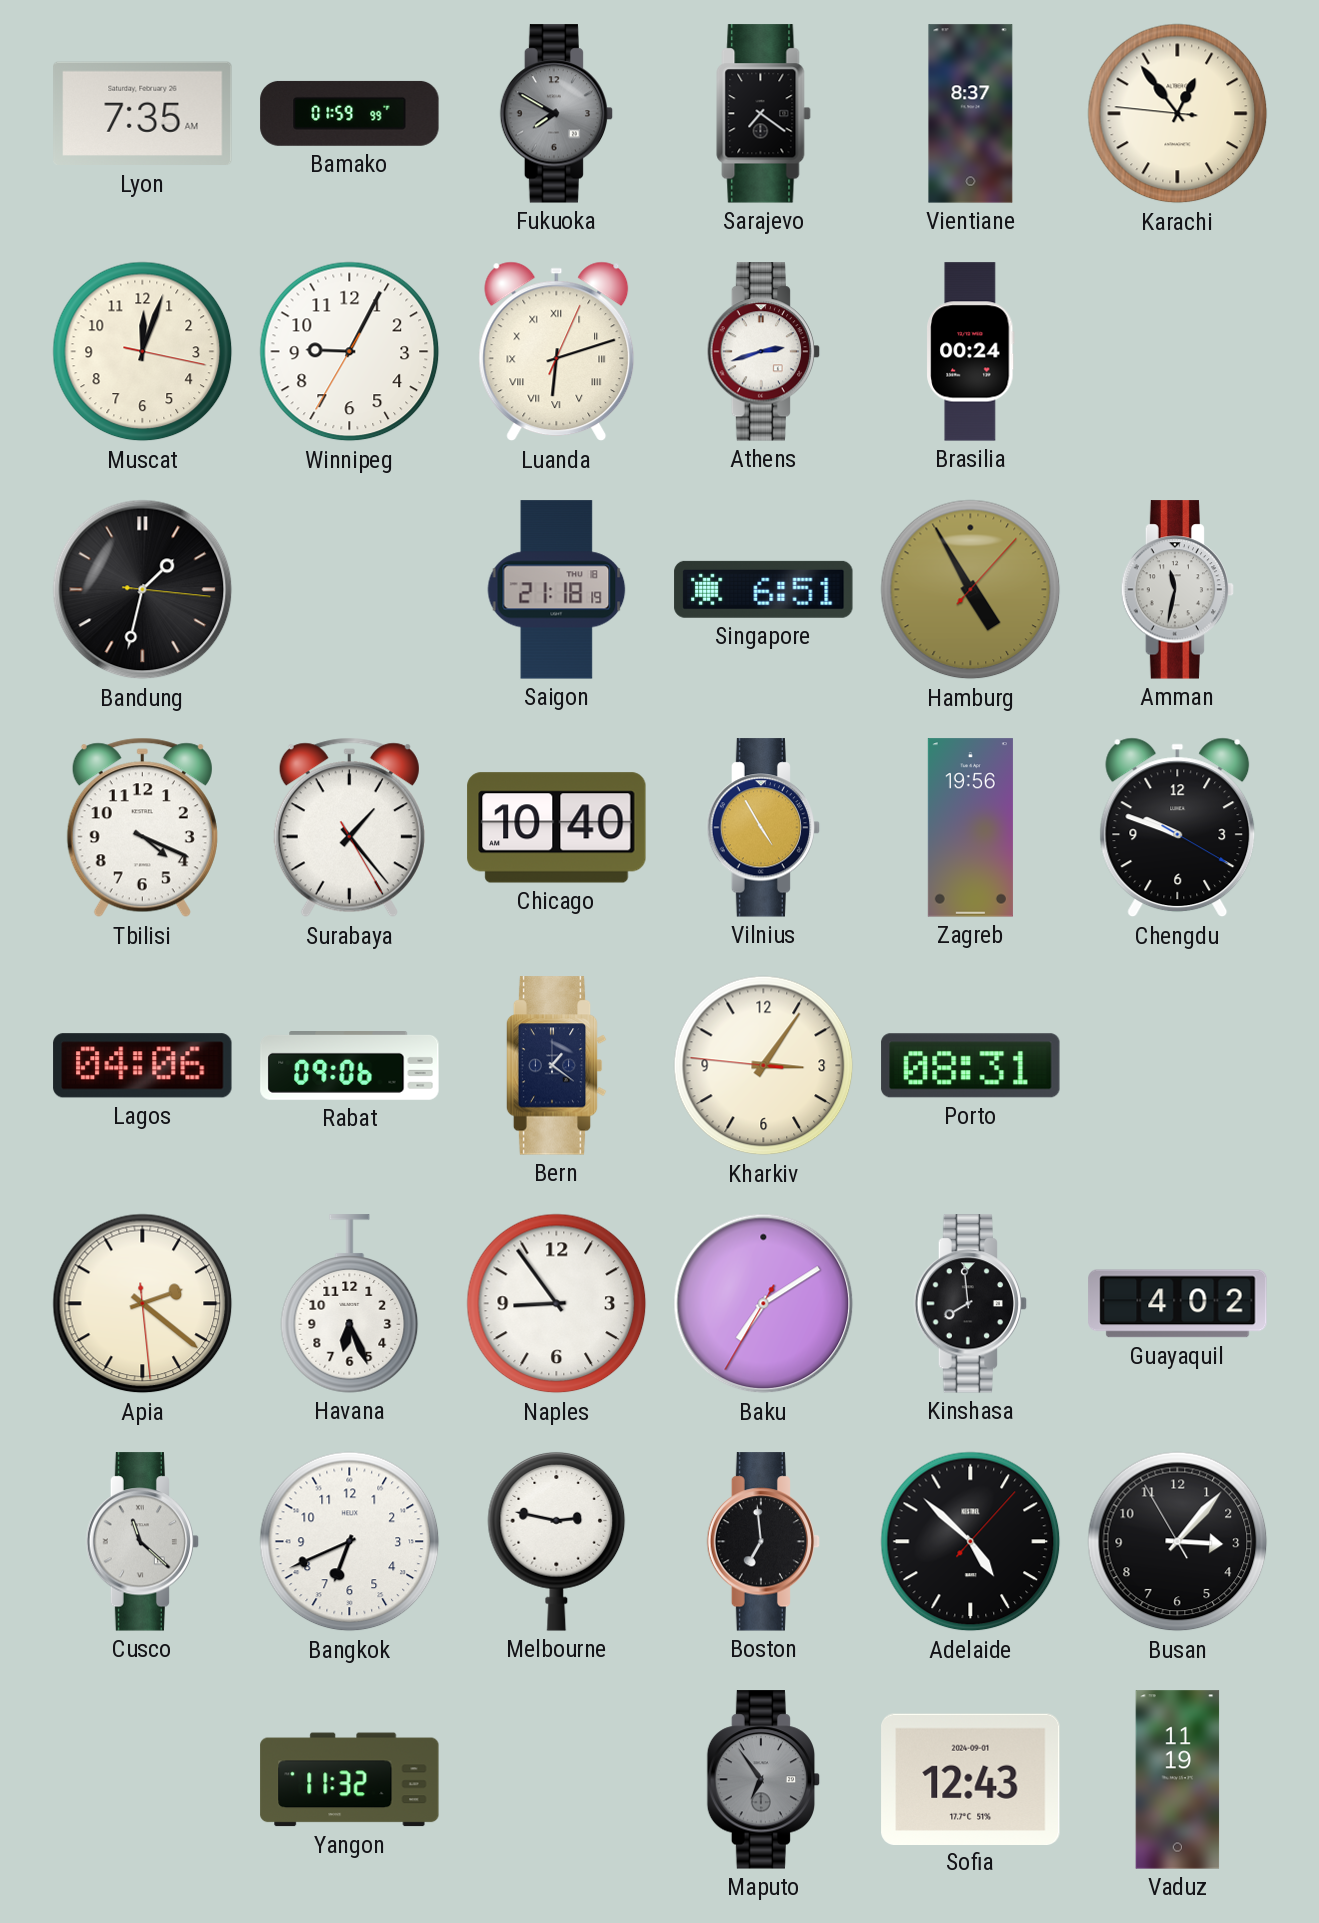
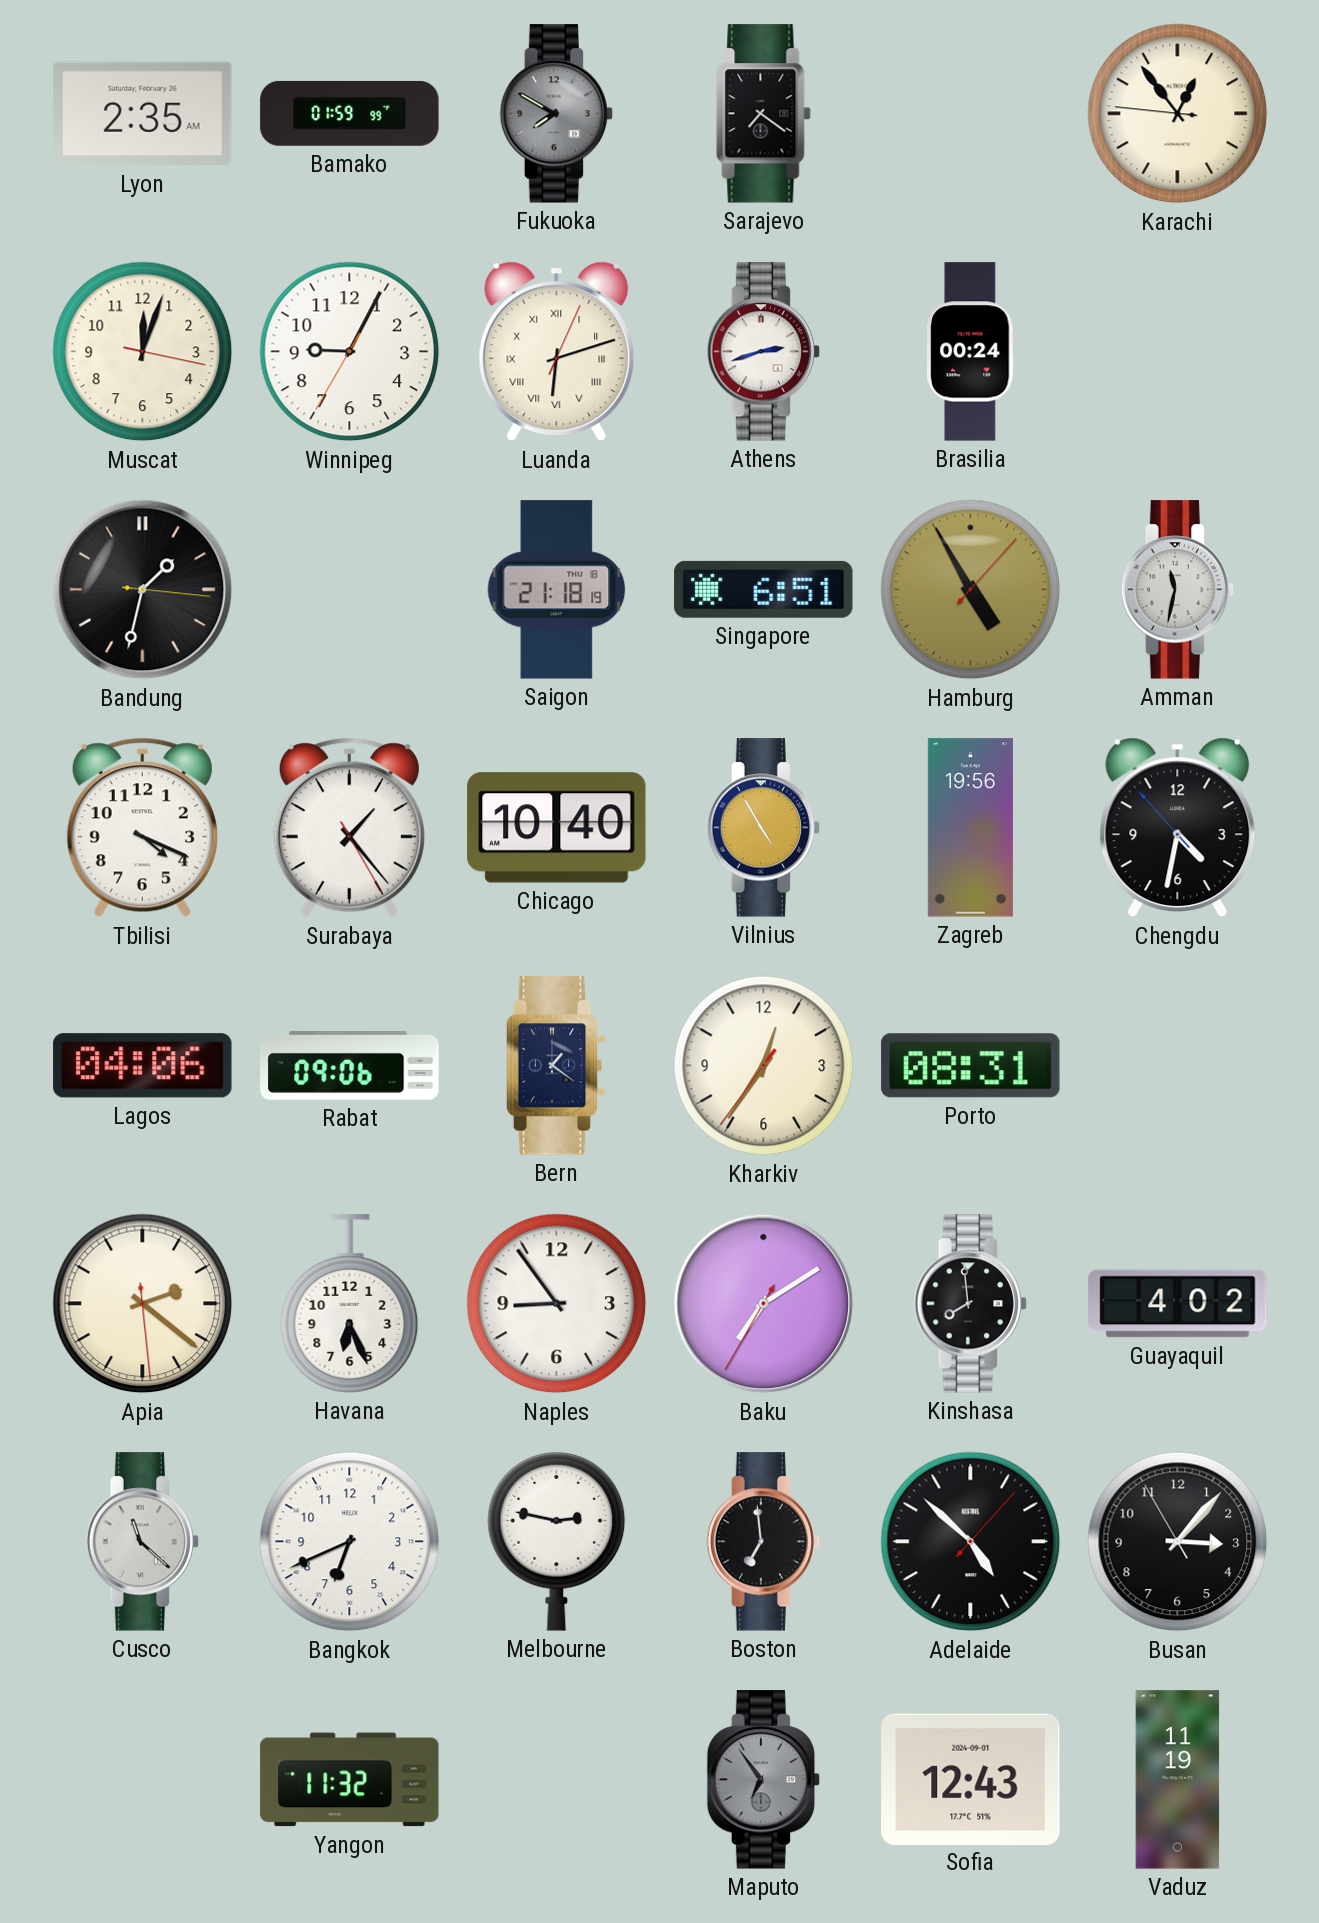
Lyon: 7:35 -> 2:35 (143, 114)
Vientiane: 8:37 -> none (971, 114)
Chengdu: 9:48 -> 4:31 (1178, 828)
Kharkiv: 3:05 -> 12:35 (764, 1066)
